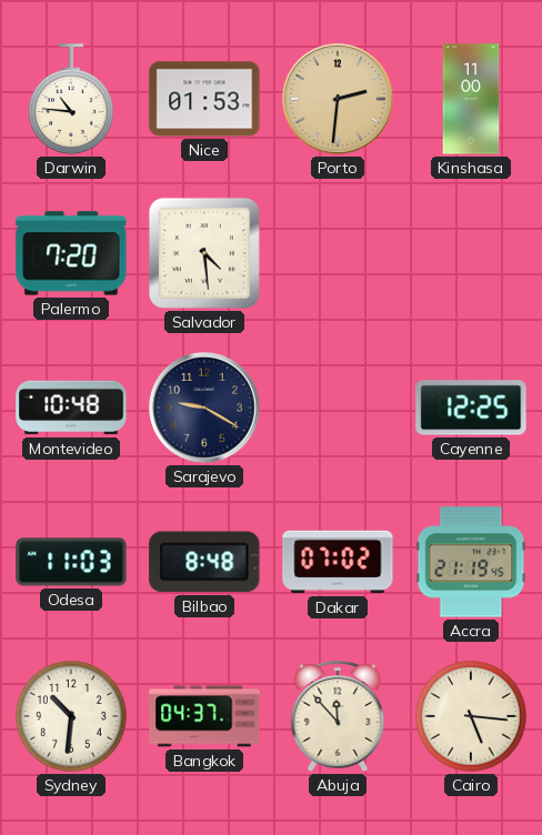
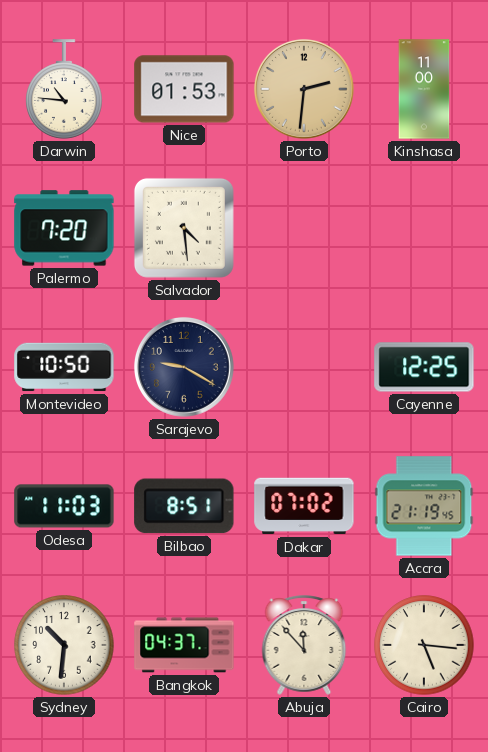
Montevideo: 10:48 -> 10:50 (64, 367)
Bilbao: 8:48 -> 8:51 (184, 506)
